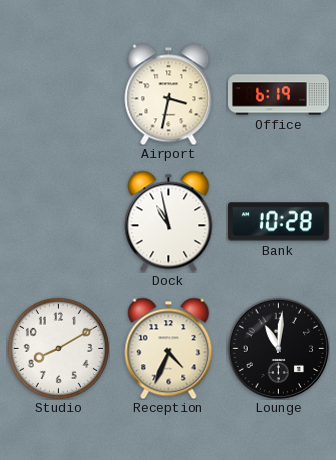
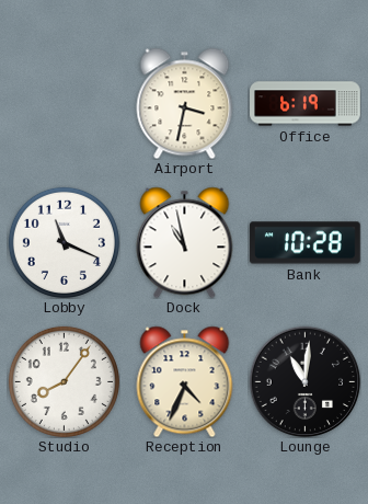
Lobby: none -> 11:19 (64, 242)
Studio: 8:10 -> 8:06 (64, 381)
